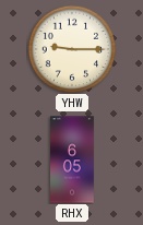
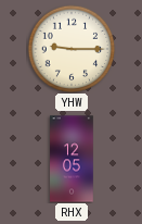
RHX: 6:05 -> 12:05 (72, 159)
